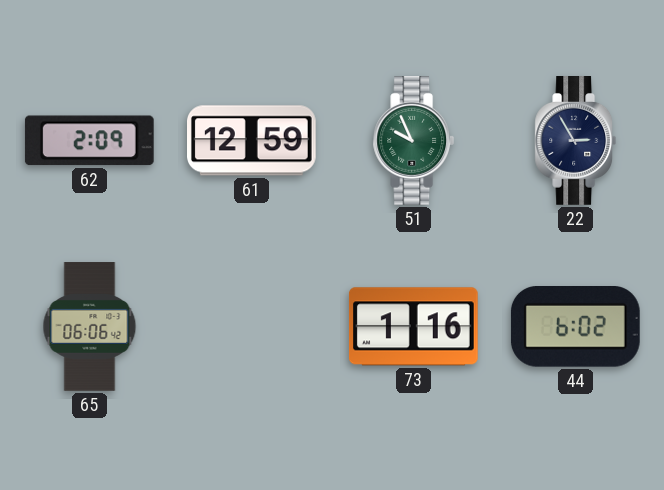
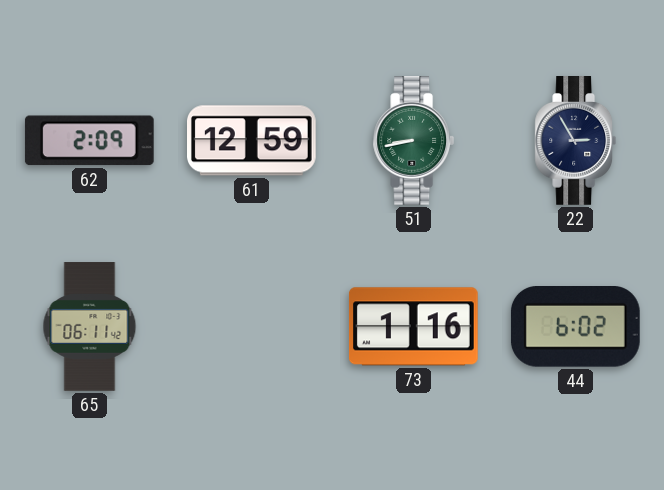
51: 9:56 -> 8:43 (414, 141)
65: 06:06 -> 06:11 (90, 327)
